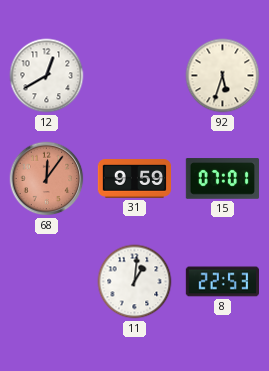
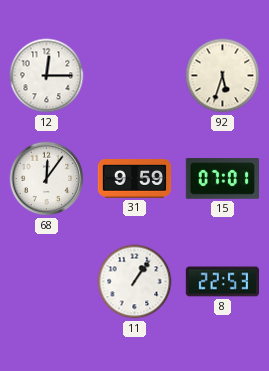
12: 12:40 -> 12:15 (47, 76)
68 dial: salmon -> white (47, 179)
11: 1:01 -> 1:06 (135, 282)
